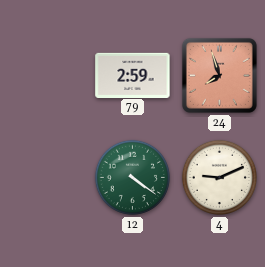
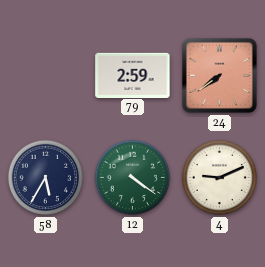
24: 7:57 -> 7:39 (219, 75)
58: none -> 5:35 (45, 177)
